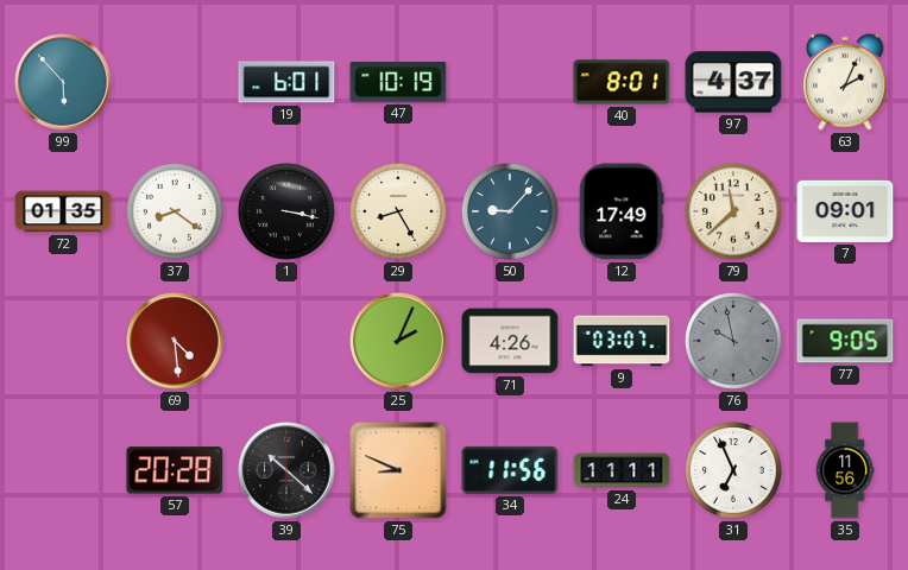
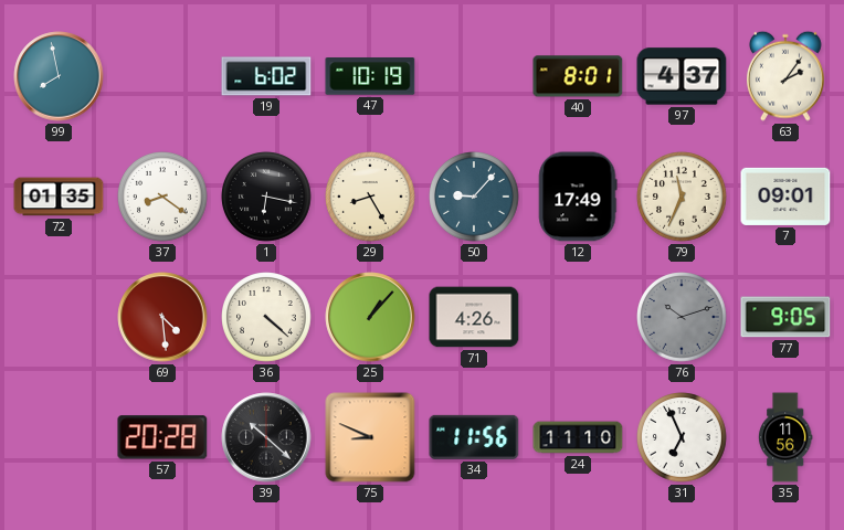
99: 5:53 -> 7:58 (59, 76)
19: 6:01 -> 6:02 (266, 76)
63: 2:04 -> 2:06 (785, 76)
1: 3:17 -> 6:17 (266, 197)
79: 11:38 -> 11:34 (682, 197)
36: none -> 4:22 (266, 317)
25: 2:04 -> 1:07 (370, 317)
9: 03:07 -> none (622, 341)
76: 9:58 -> 10:12 (682, 317)
24: 11:11 -> 11:10 (578, 437)
